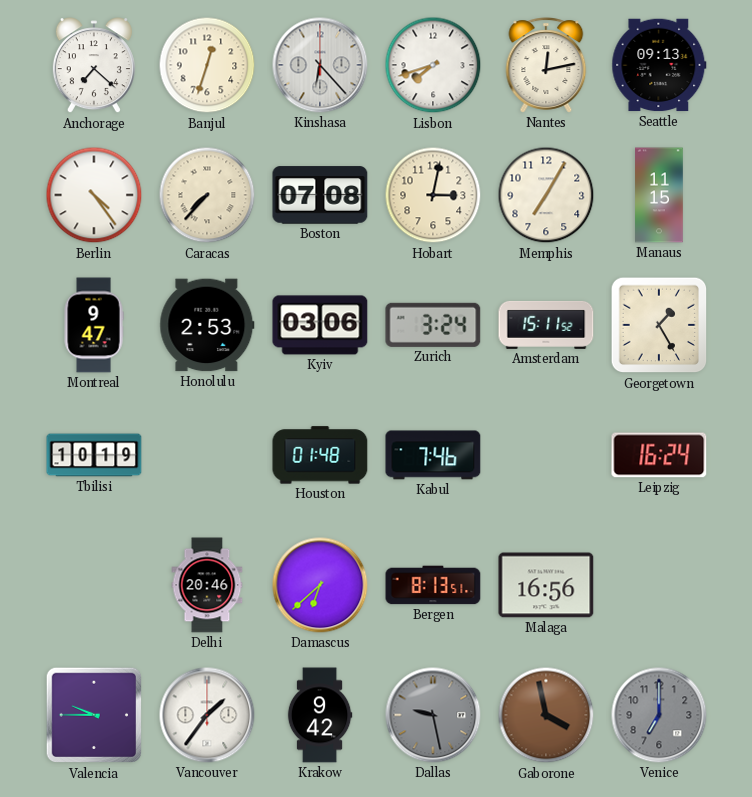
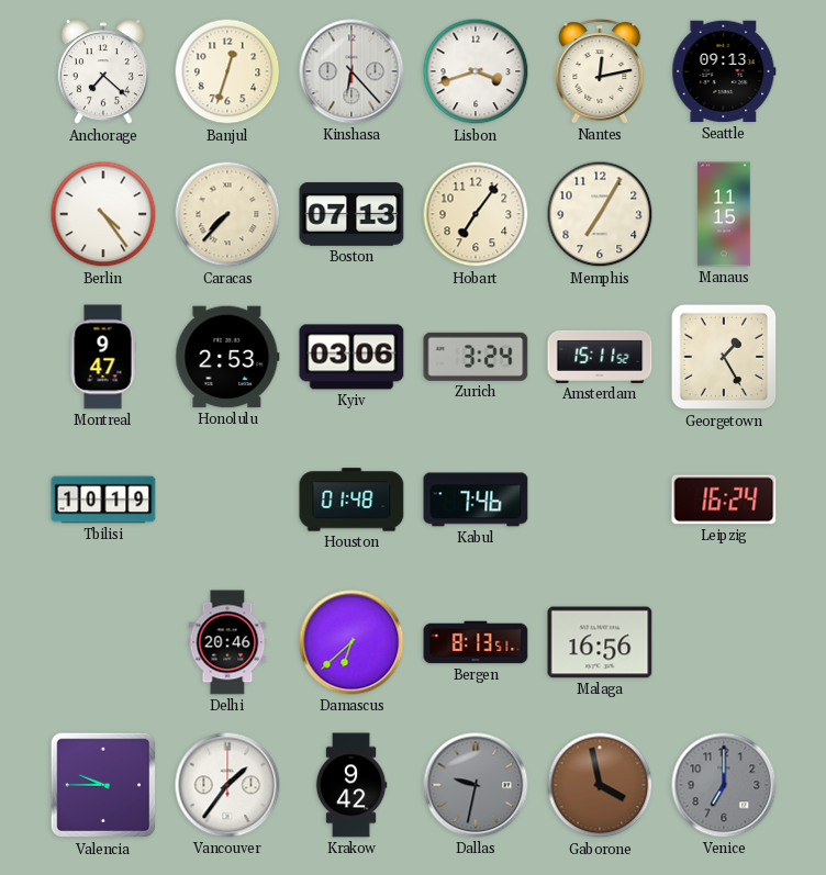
Lisbon: 7:42 -> 3:42 (476, 71)
Boston: 07:08 -> 07:13 (351, 214)
Hobart: 3:02 -> 7:06 (476, 214)
Dallas: 9:28 -> 9:32 (476, 785)
